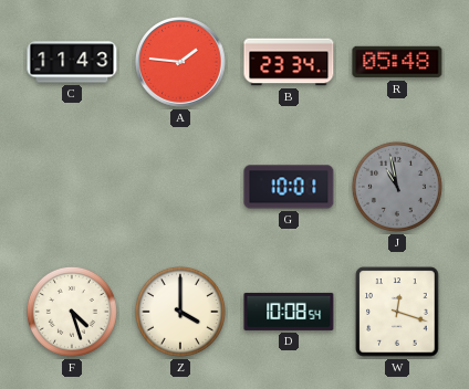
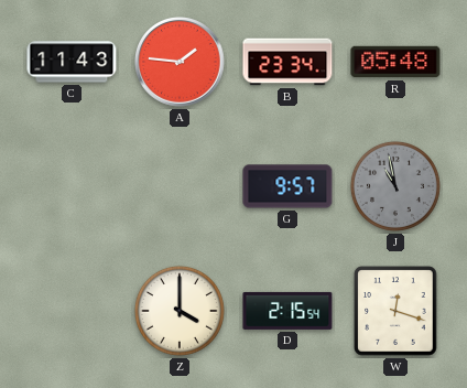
G: 10:01 -> 9:57 (287, 186)
F: 4:27 -> none (72, 312)
D: 10:08 -> 2:15 (287, 311)
